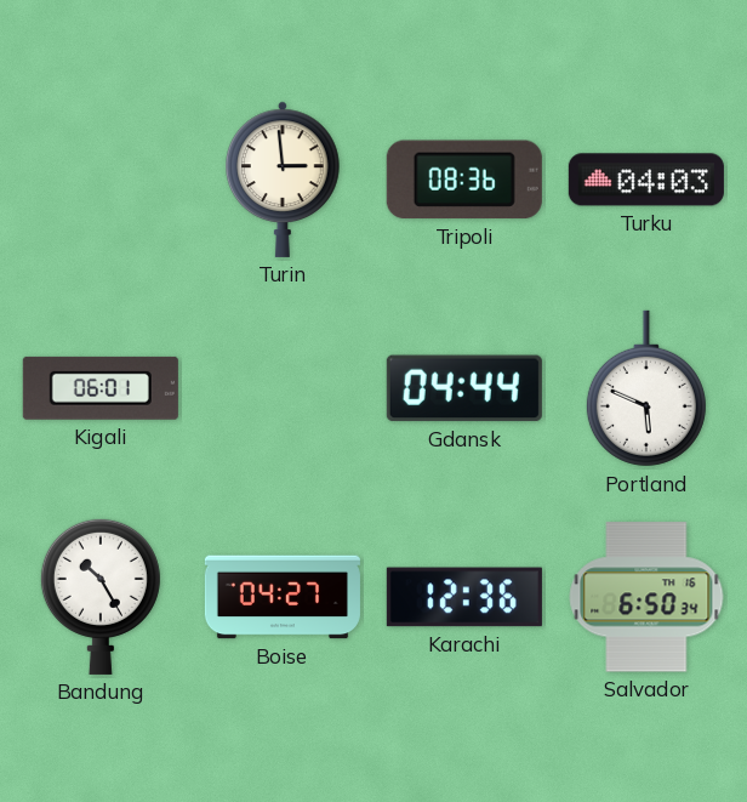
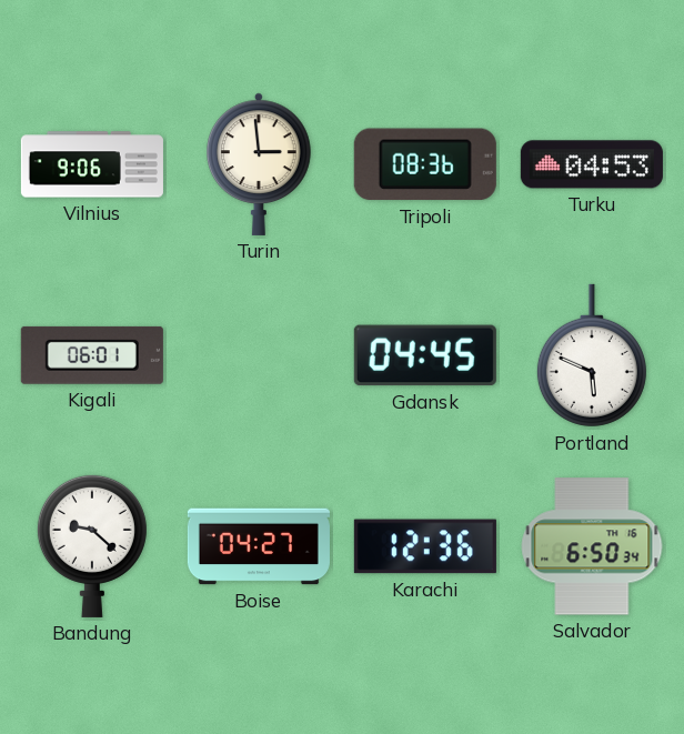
Vilnius: none -> 9:06 (92, 164)
Turku: 04:03 -> 04:53 (592, 164)
Gdansk: 04:44 -> 04:45 (425, 355)
Bandung: 10:25 -> 9:22 (92, 545)
